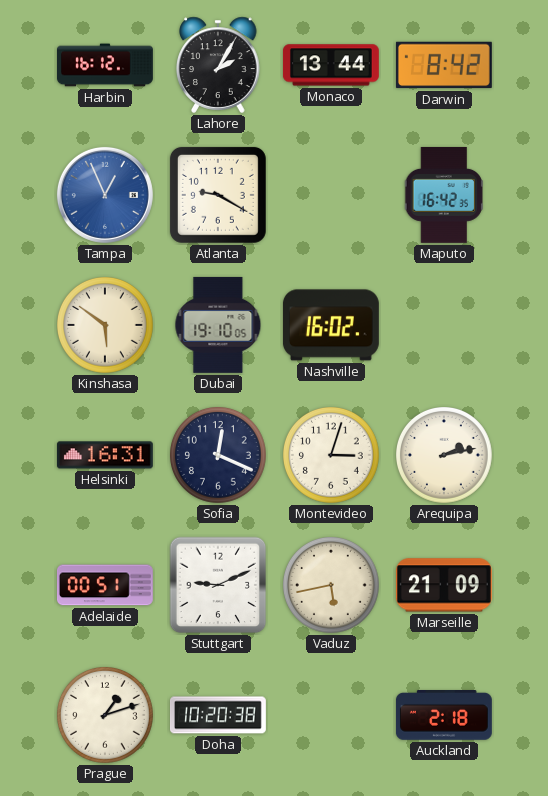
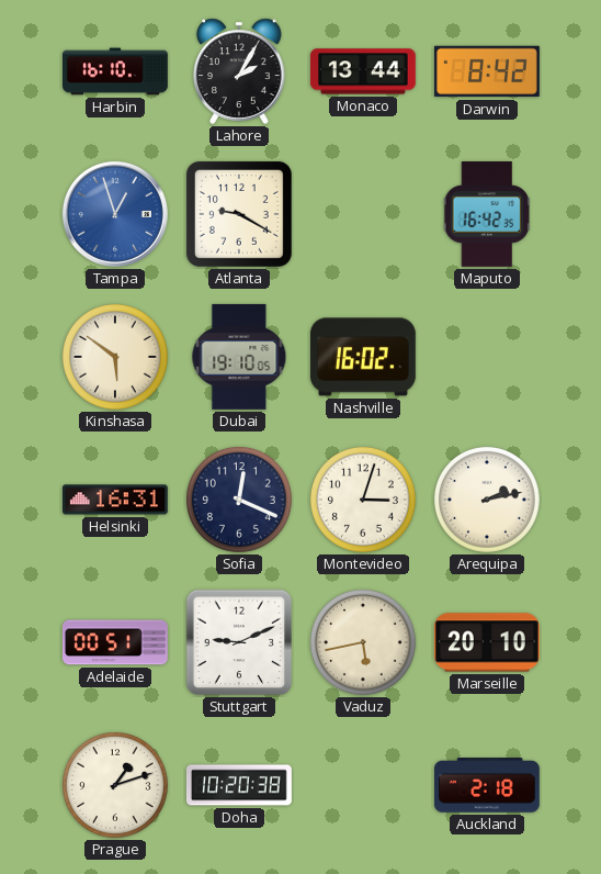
Harbin: 16:12 -> 16:10 (116, 71)
Tampa: 12:56 -> 12:57 (115, 214)
Marseille: 21:09 -> 20:10 (487, 642)
